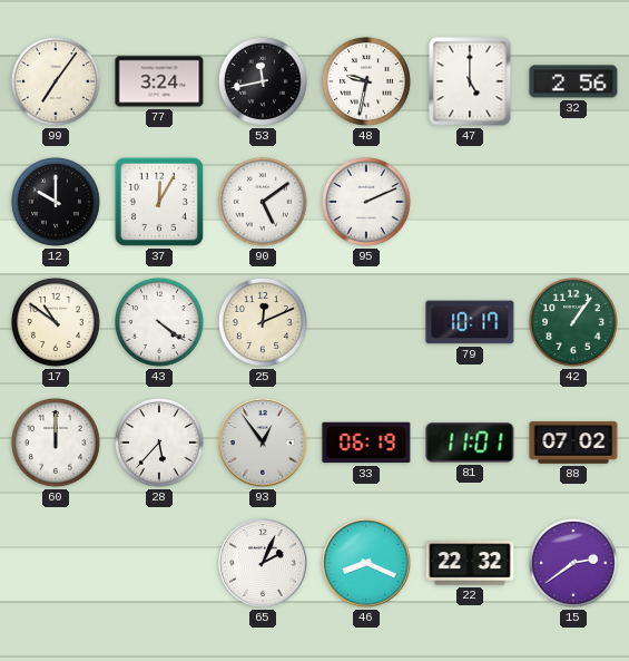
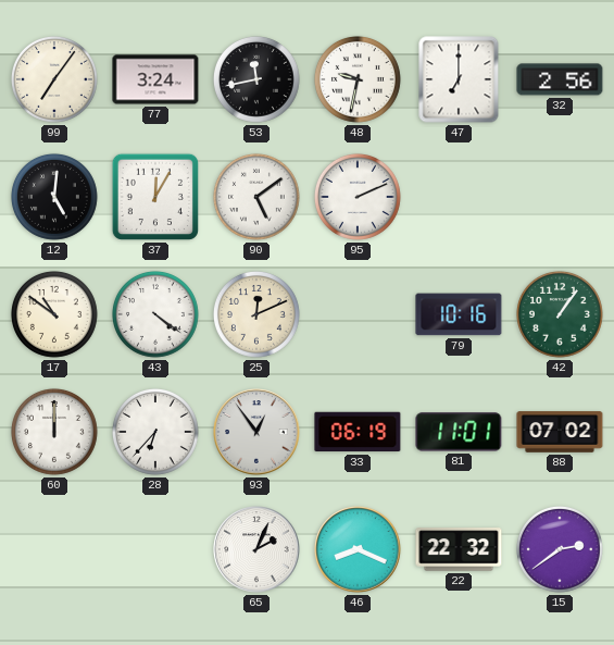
47: 5:00 -> 7:00 (459, 79)
12: 10:00 -> 5:01 (54, 197)
79: 10:17 -> 10:16 (459, 314)
28: 5:37 -> 6:37 (155, 432)
